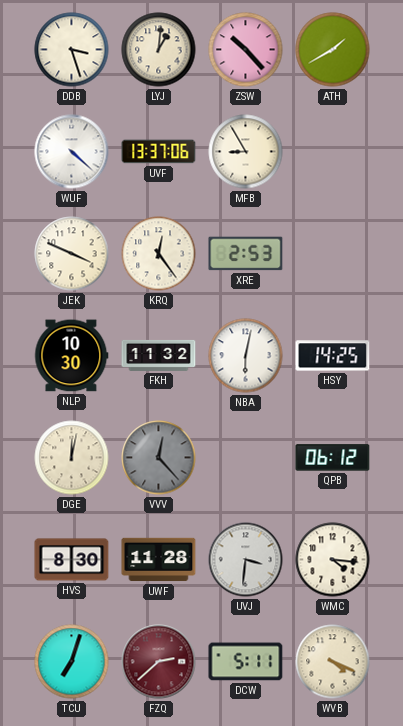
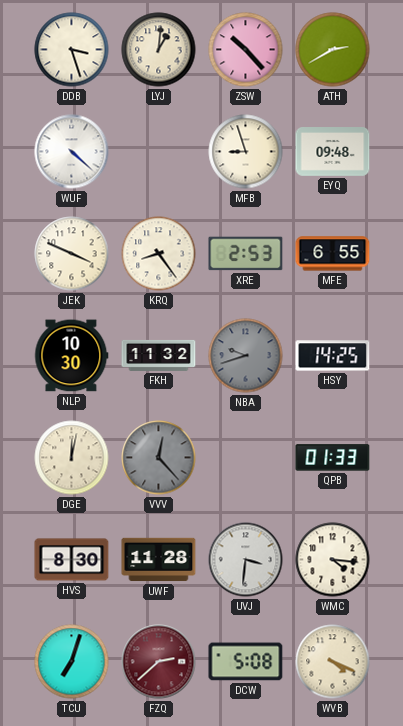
ATH: 1:40 -> 2:40 (333, 50)
UVF: 13:37 -> none (159, 152)
MFB: 8:55 -> 8:57 (246, 152)
EYQ: none -> 09:48 (333, 152)
KRQ: 12:24 -> 8:24 (159, 254)
MFE: none -> 6:55 (333, 254)
NBA: 6:02 -> 9:42 (246, 356)
NBA dial: white -> grey (246, 356)
QPB: 06:12 -> 01:33 (333, 458)
DCW: 5:11 -> 5:08 (246, 662)
